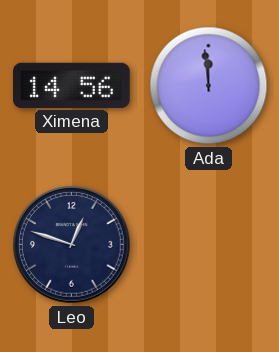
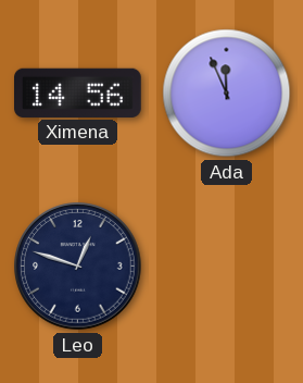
Ada: 11:59 -> 11:56 (227, 94)
